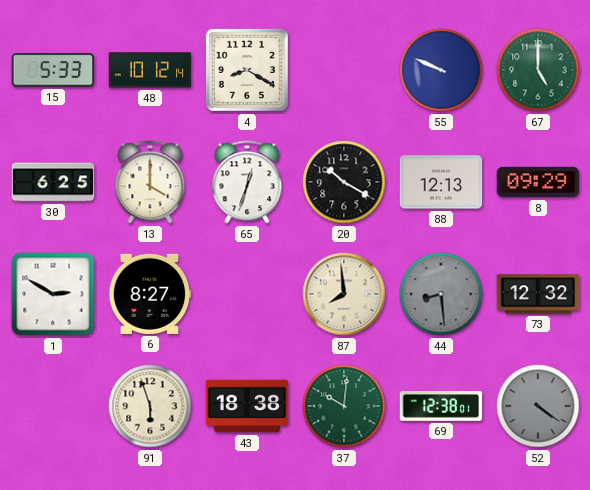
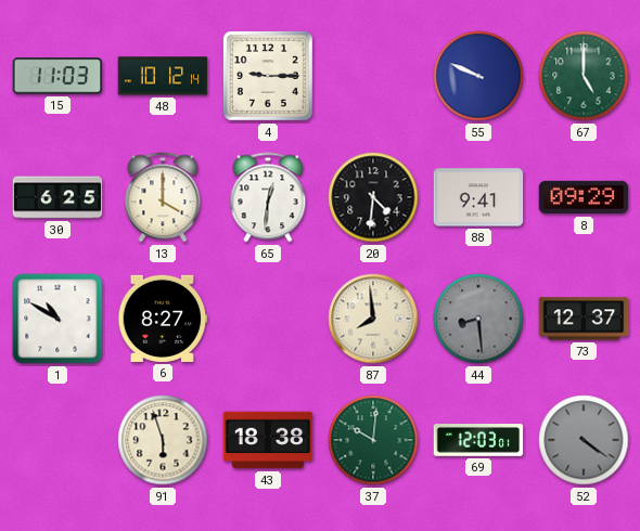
15: 5:33 -> 11:03 (57, 76)
4: 8:20 -> 9:15 (268, 76)
65: 12:33 -> 12:31 (268, 197)
20: 10:20 -> 4:31 (373, 197)
88: 12:13 -> 9:41 (478, 197)
1: 2:50 -> 10:50 (57, 319)
73: 12:32 -> 12:37 (584, 319)
69: 12:38 -> 12:03 (478, 441)
